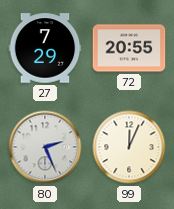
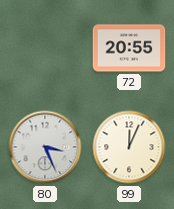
27: 7:29 -> none (45, 48)
80: 2:26 -> 3:26 (45, 147)
